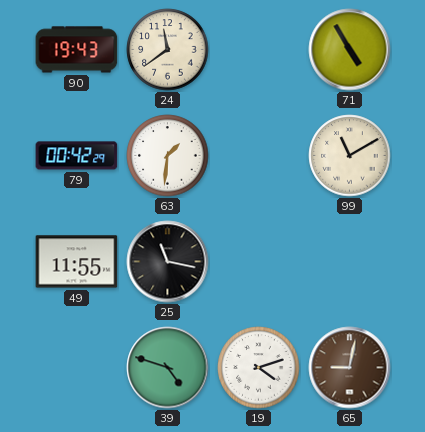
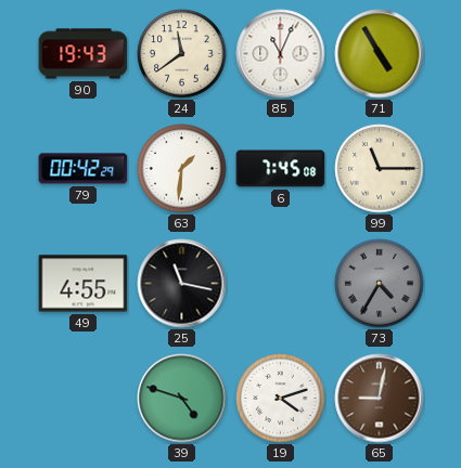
85: none -> 11:04 (281, 54)
6: none -> 7:45 (281, 169)
99: 11:10 -> 11:15 (380, 169)
49: 11:55 -> 4:55 (84, 284)
73: none -> 4:35 (380, 284)
